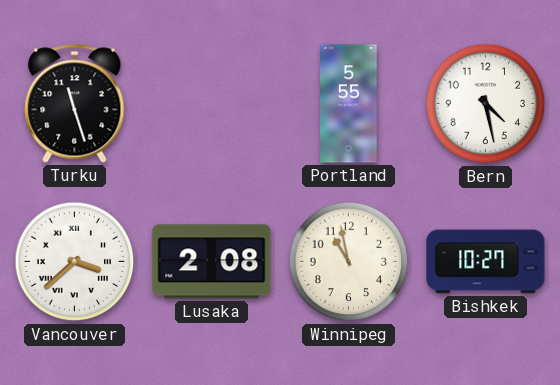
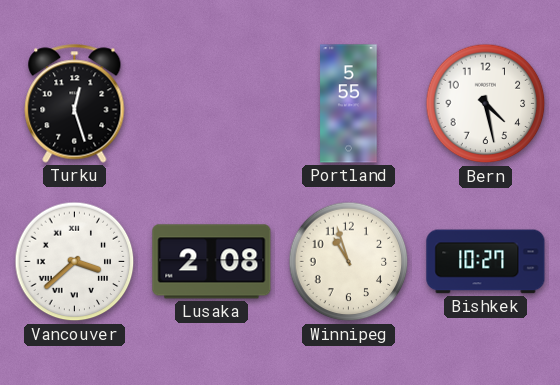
Turku: 11:27 -> 12:27 (75, 104)
Winnipeg: 10:58 -> 10:57 (349, 262)
